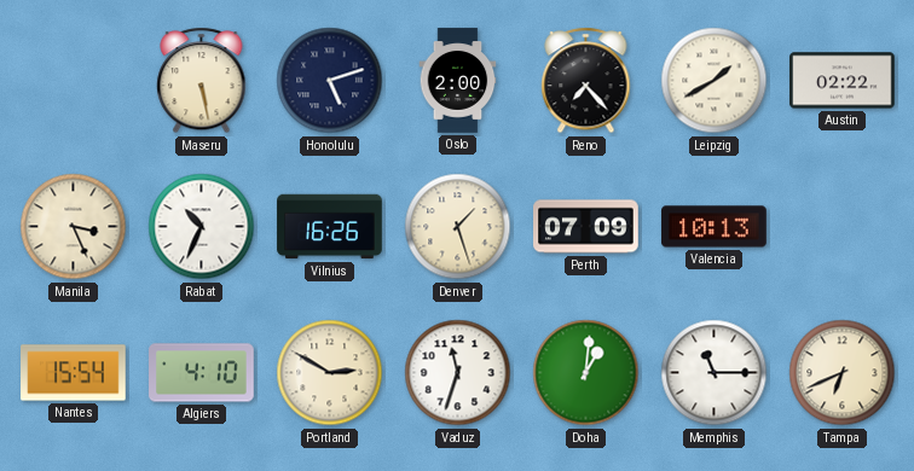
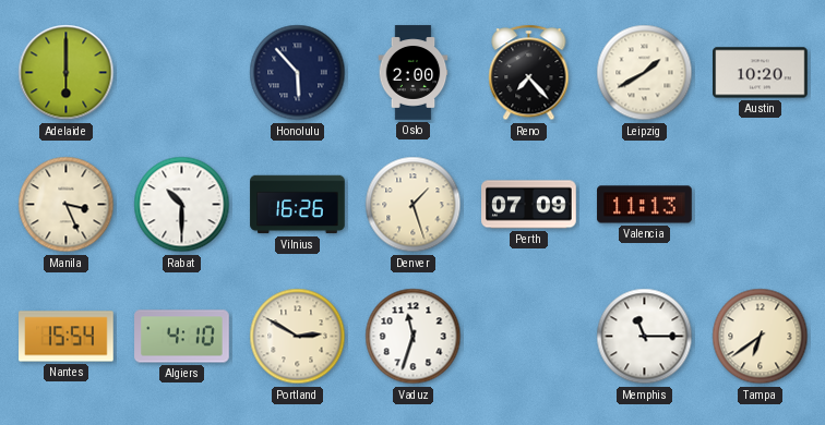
Adelaide: none -> 6:00 (67, 73)
Maseru: 5:28 -> none (202, 81)
Honolulu: 5:12 -> 5:53 (298, 73)
Austin: 02:22 -> 10:20 (761, 73)
Rabat: 10:34 -> 10:30 (182, 205)
Valencia: 10:13 -> 11:13 (645, 205)
Doha: 1:01 -> none (586, 373)
Tampa: 6:41 -> 6:39 (761, 337)
